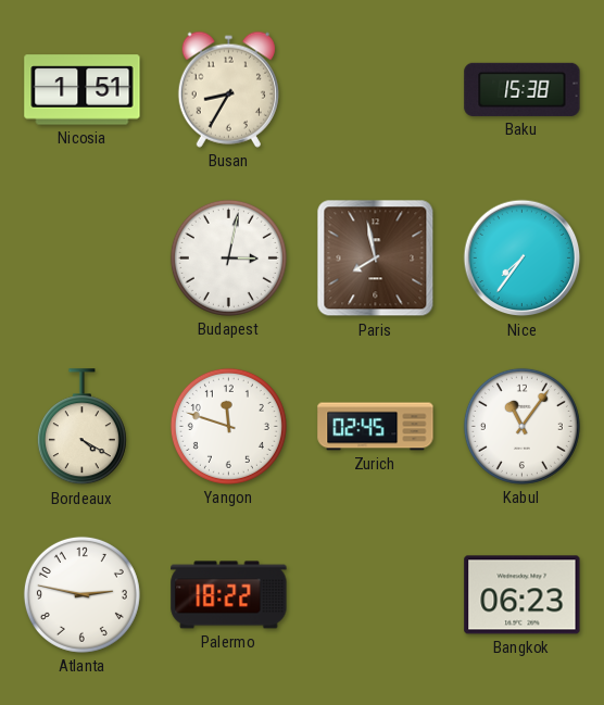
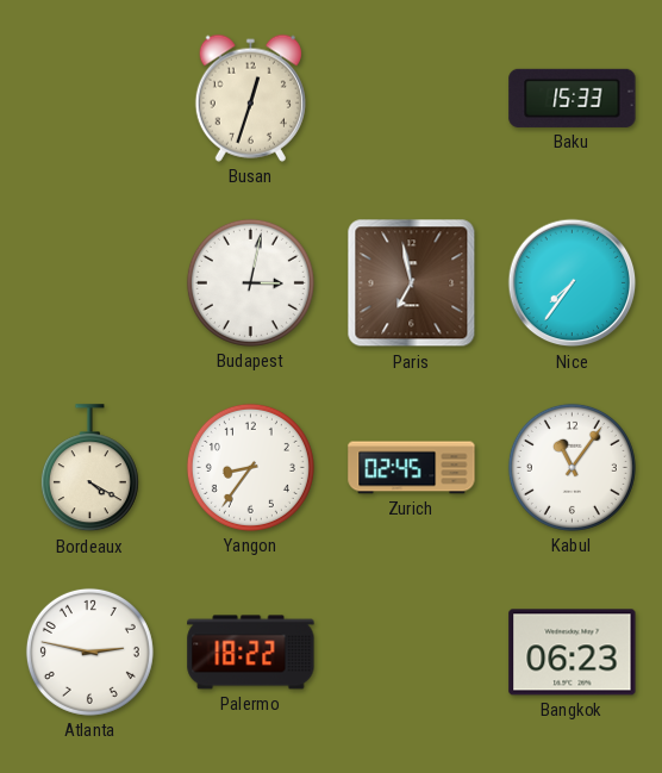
Nicosia: 1:51 -> none (83, 90)
Busan: 8:35 -> 12:33 (250, 98)
Baku: 15:38 -> 15:33 (573, 98)
Paris: 7:58 -> 6:58 (412, 283)
Yangon: 11:48 -> 8:36 (250, 467)
